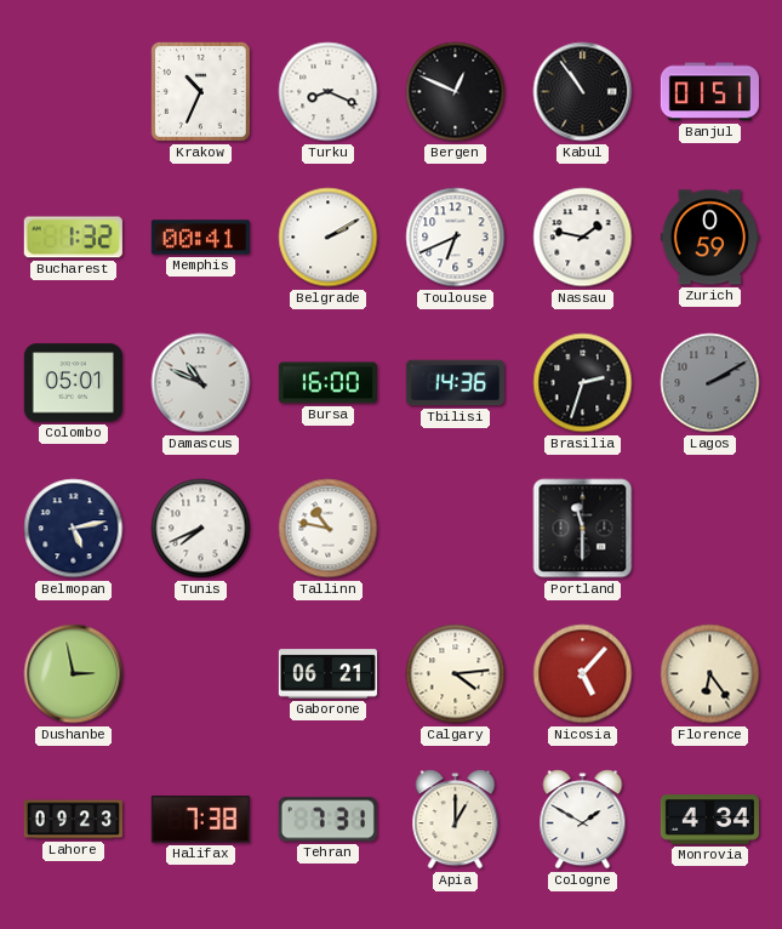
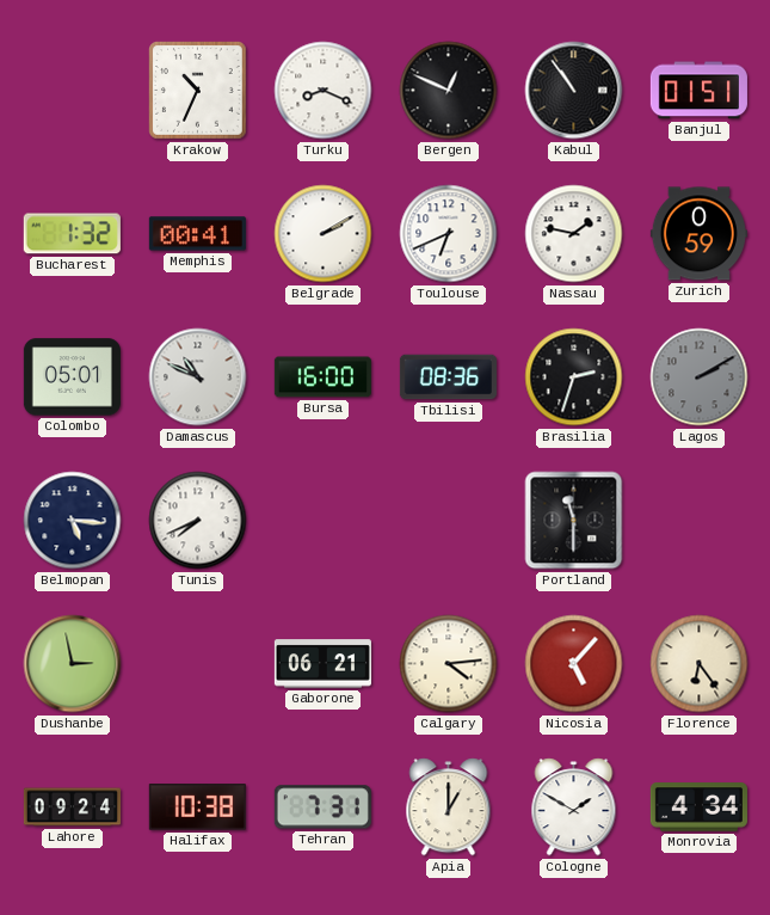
Tbilisi: 14:36 -> 08:36 (448, 377)
Belmopan: 5:13 -> 5:16 (73, 521)
Tallinn: 10:47 -> none (329, 529)
Lahore: 09:23 -> 09:24 (72, 807)
Halifax: 7:38 -> 10:38 (197, 807)
